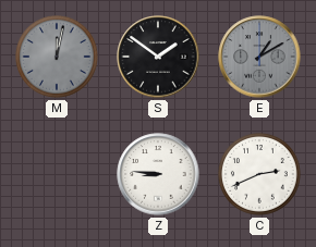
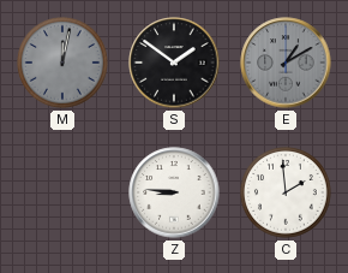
C: 2:41 -> 1:59 (287, 194)
